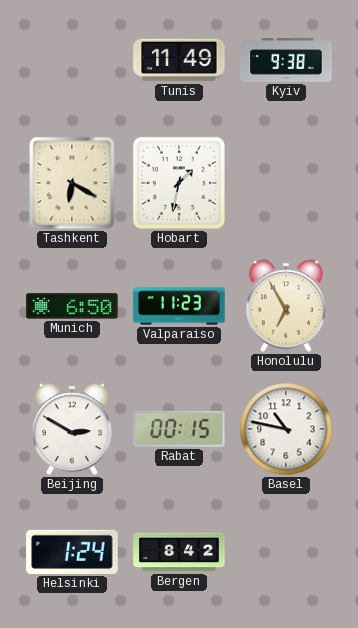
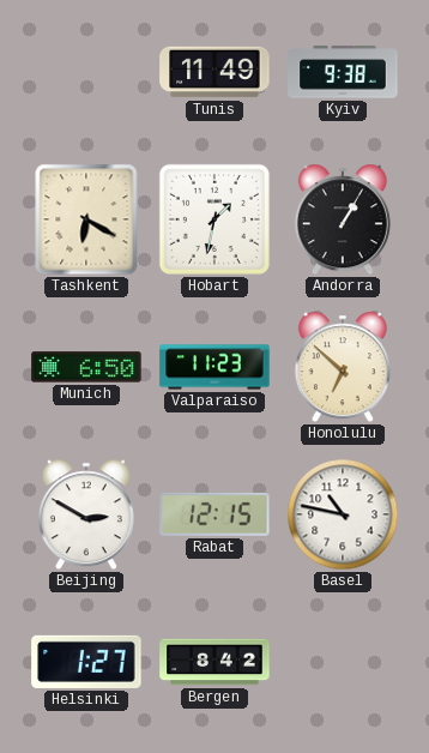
Andorra: none -> 1:05 (343, 219)
Honolulu: 6:55 -> 6:52 (343, 367)
Rabat: 00:15 -> 12:15 (214, 514)
Helsinki: 1:24 -> 1:27 (86, 662)
